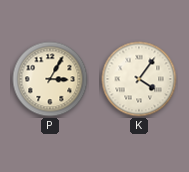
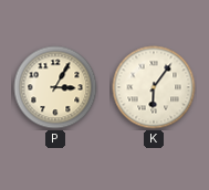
K: 4:06 -> 6:06 (154, 87)
